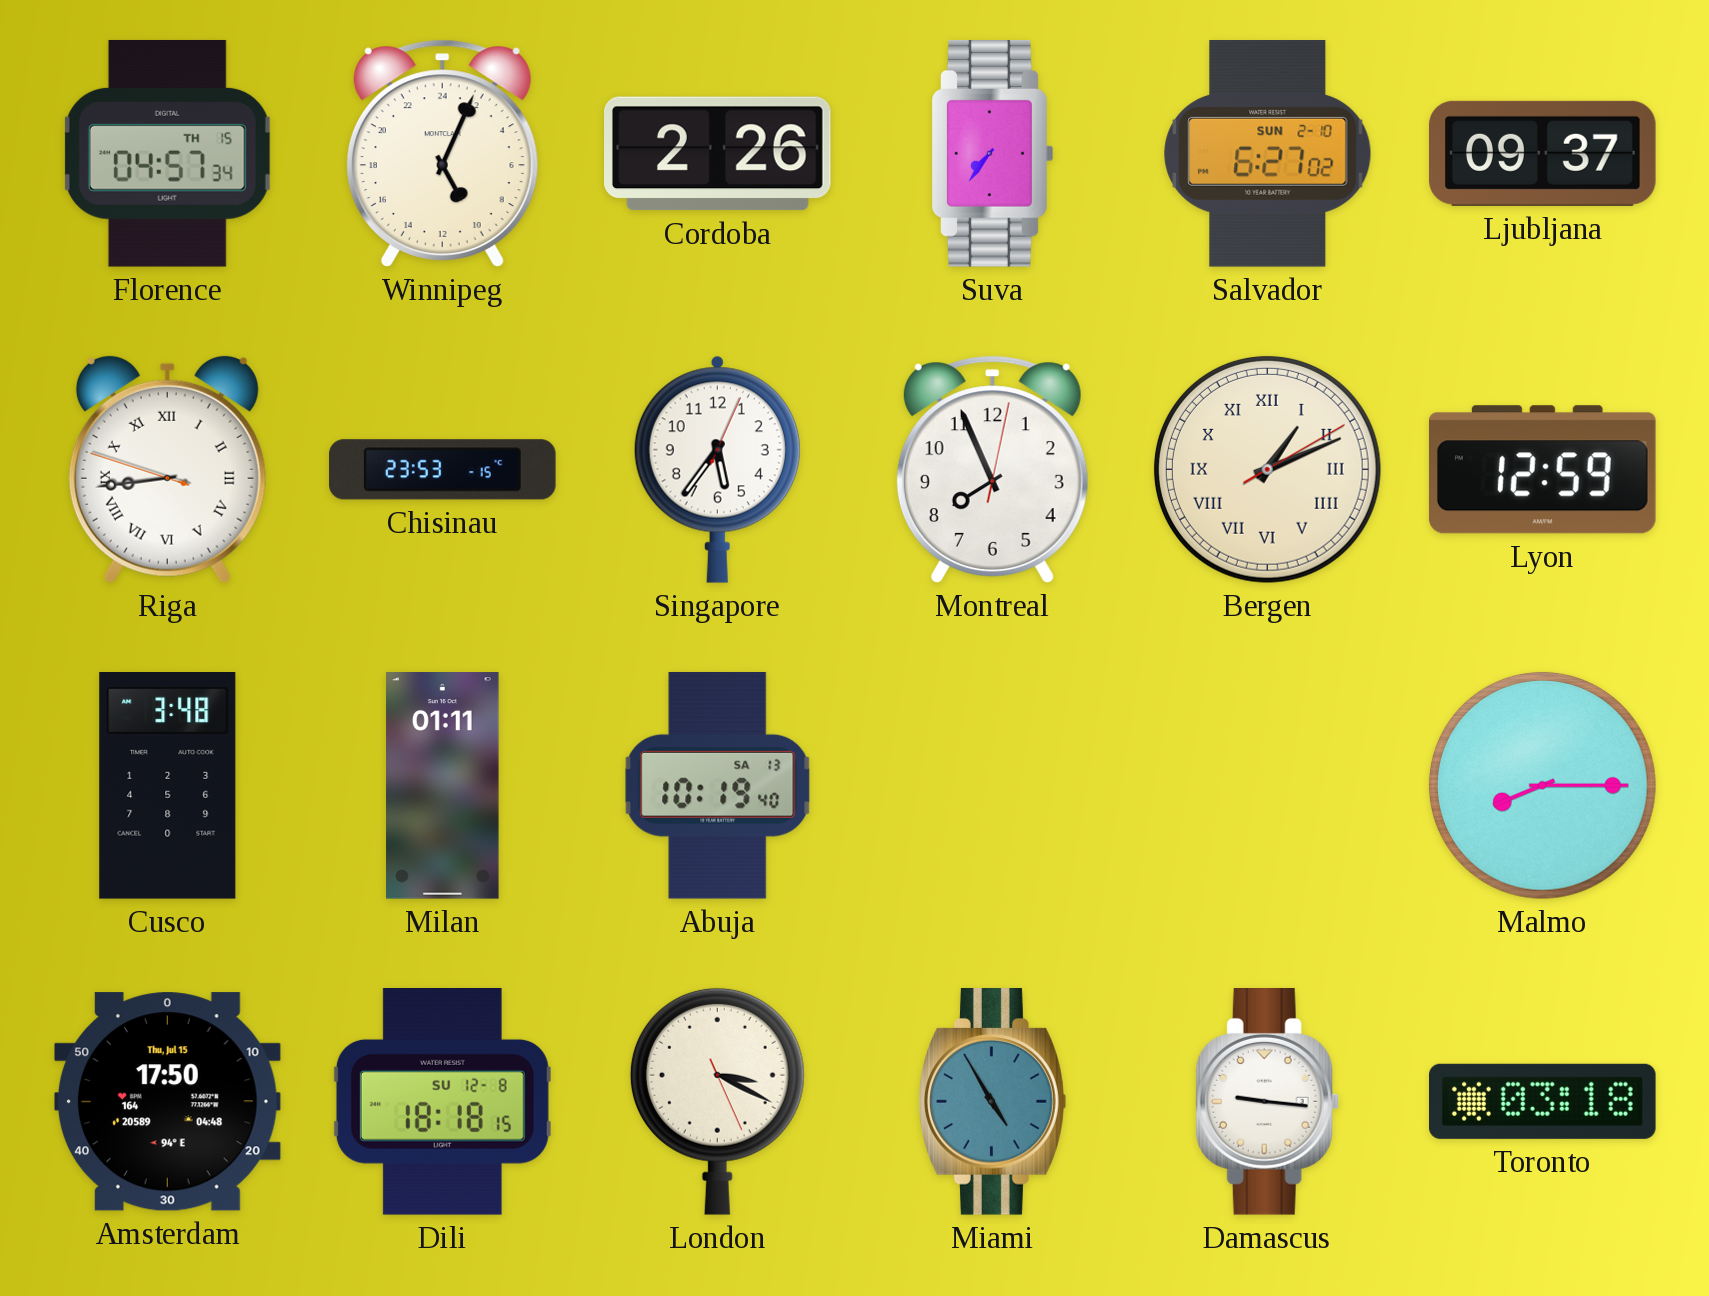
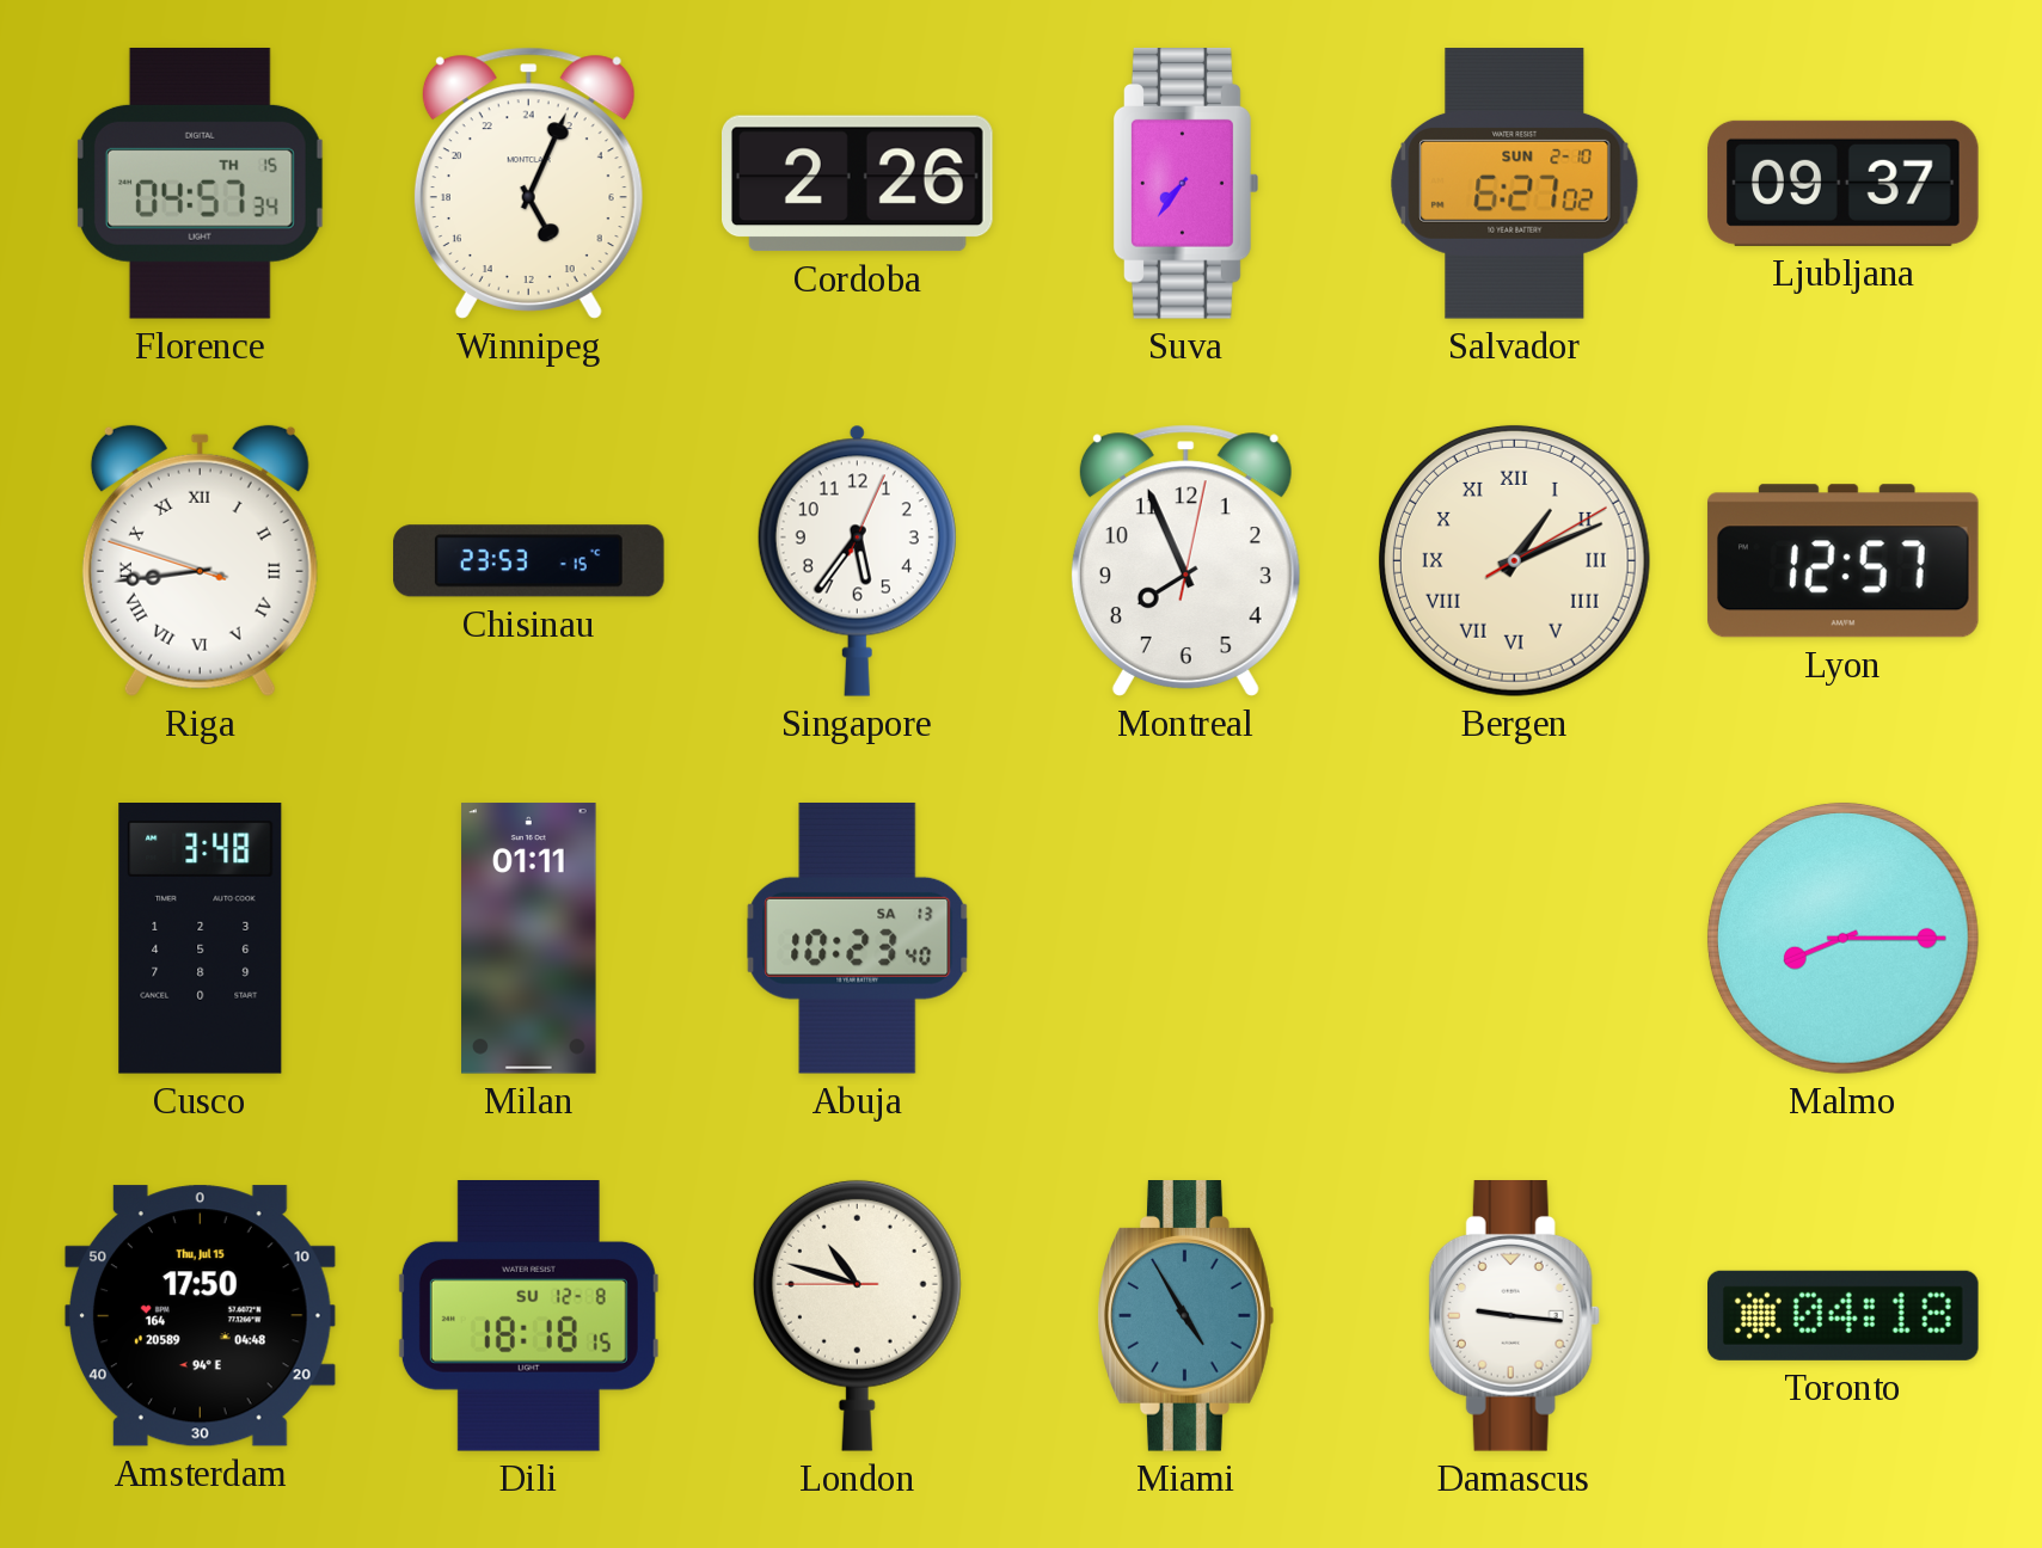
Lyon: 12:59 -> 12:57 (1842, 561)
Abuja: 10:19 -> 10:23 (858, 938)
London: 3:19 -> 10:47 (857, 1315)
Toronto: 03:18 -> 04:18 (1844, 1315)
